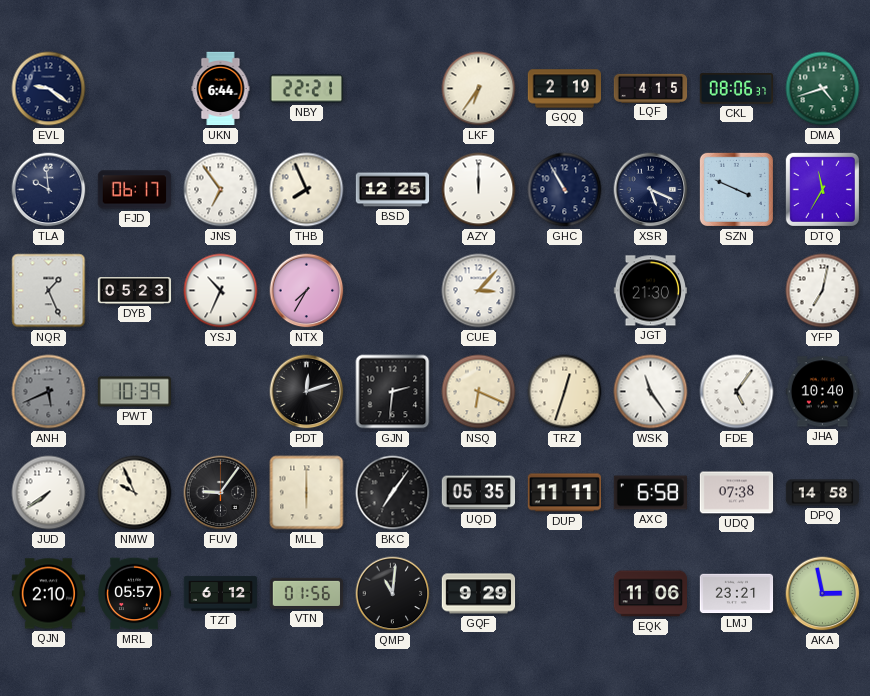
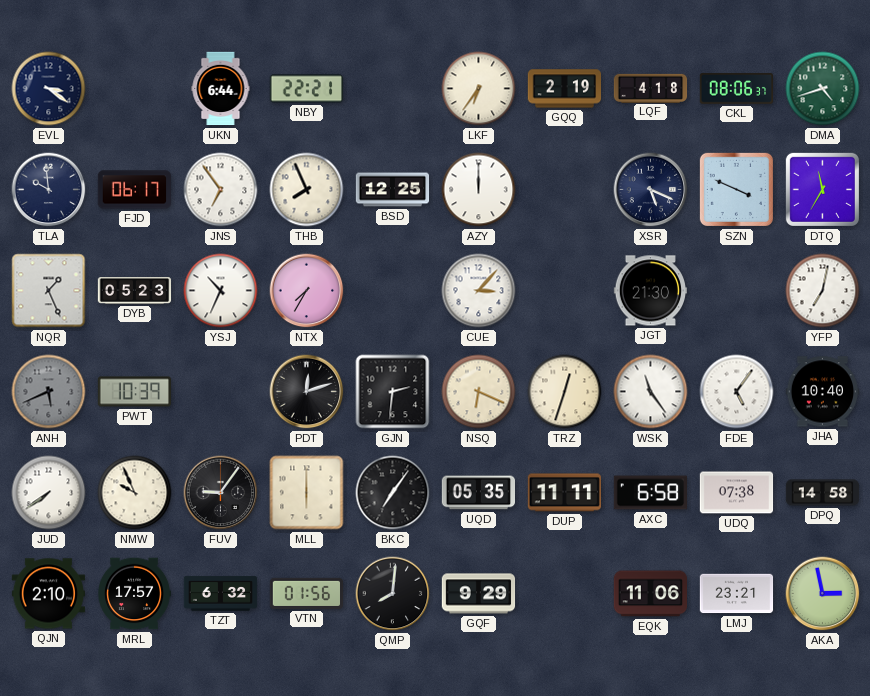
EVL: 9:21 -> 3:21 (49, 89)
LQF: 4:15 -> 4:18 (651, 88)
GHC: 10:55 -> none (565, 190)
MRL: 05:57 -> 17:57 (135, 594)
TZT: 6:12 -> 6:32 (221, 594)
QMP: 11:01 -> 8:01 (393, 594)
